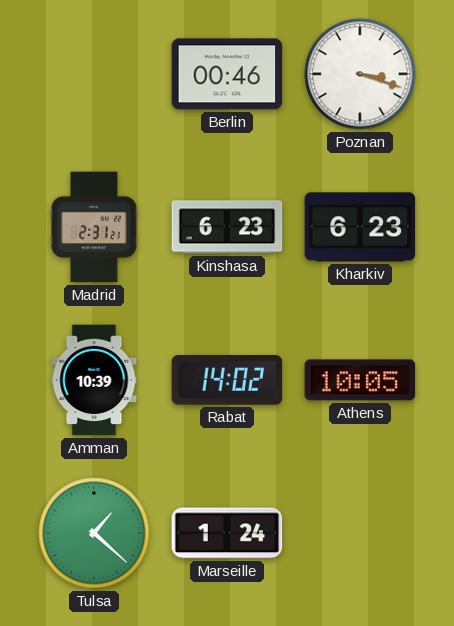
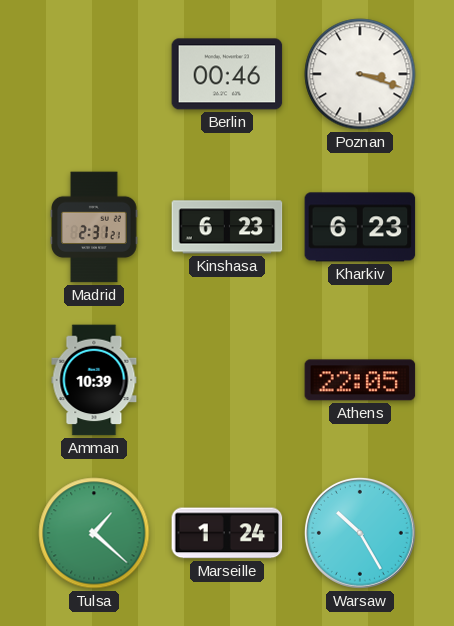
Rabat: 14:02 -> none (227, 380)
Athens: 10:05 -> 22:05 (360, 380)
Warsaw: none -> 10:25 (360, 533)
